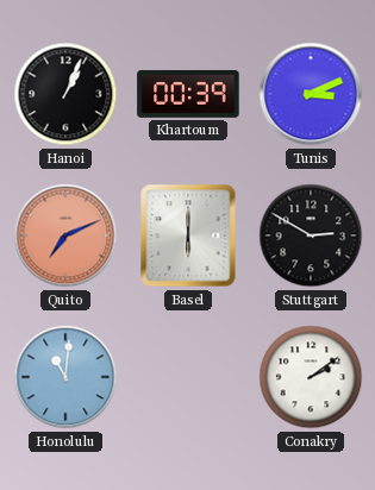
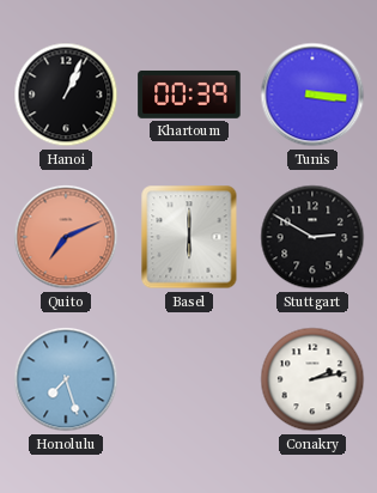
Tunis: 3:11 -> 3:16 (312, 95)
Honolulu: 11:01 -> 7:27 (66, 379)
Conakry: 2:09 -> 2:13 (312, 379)
